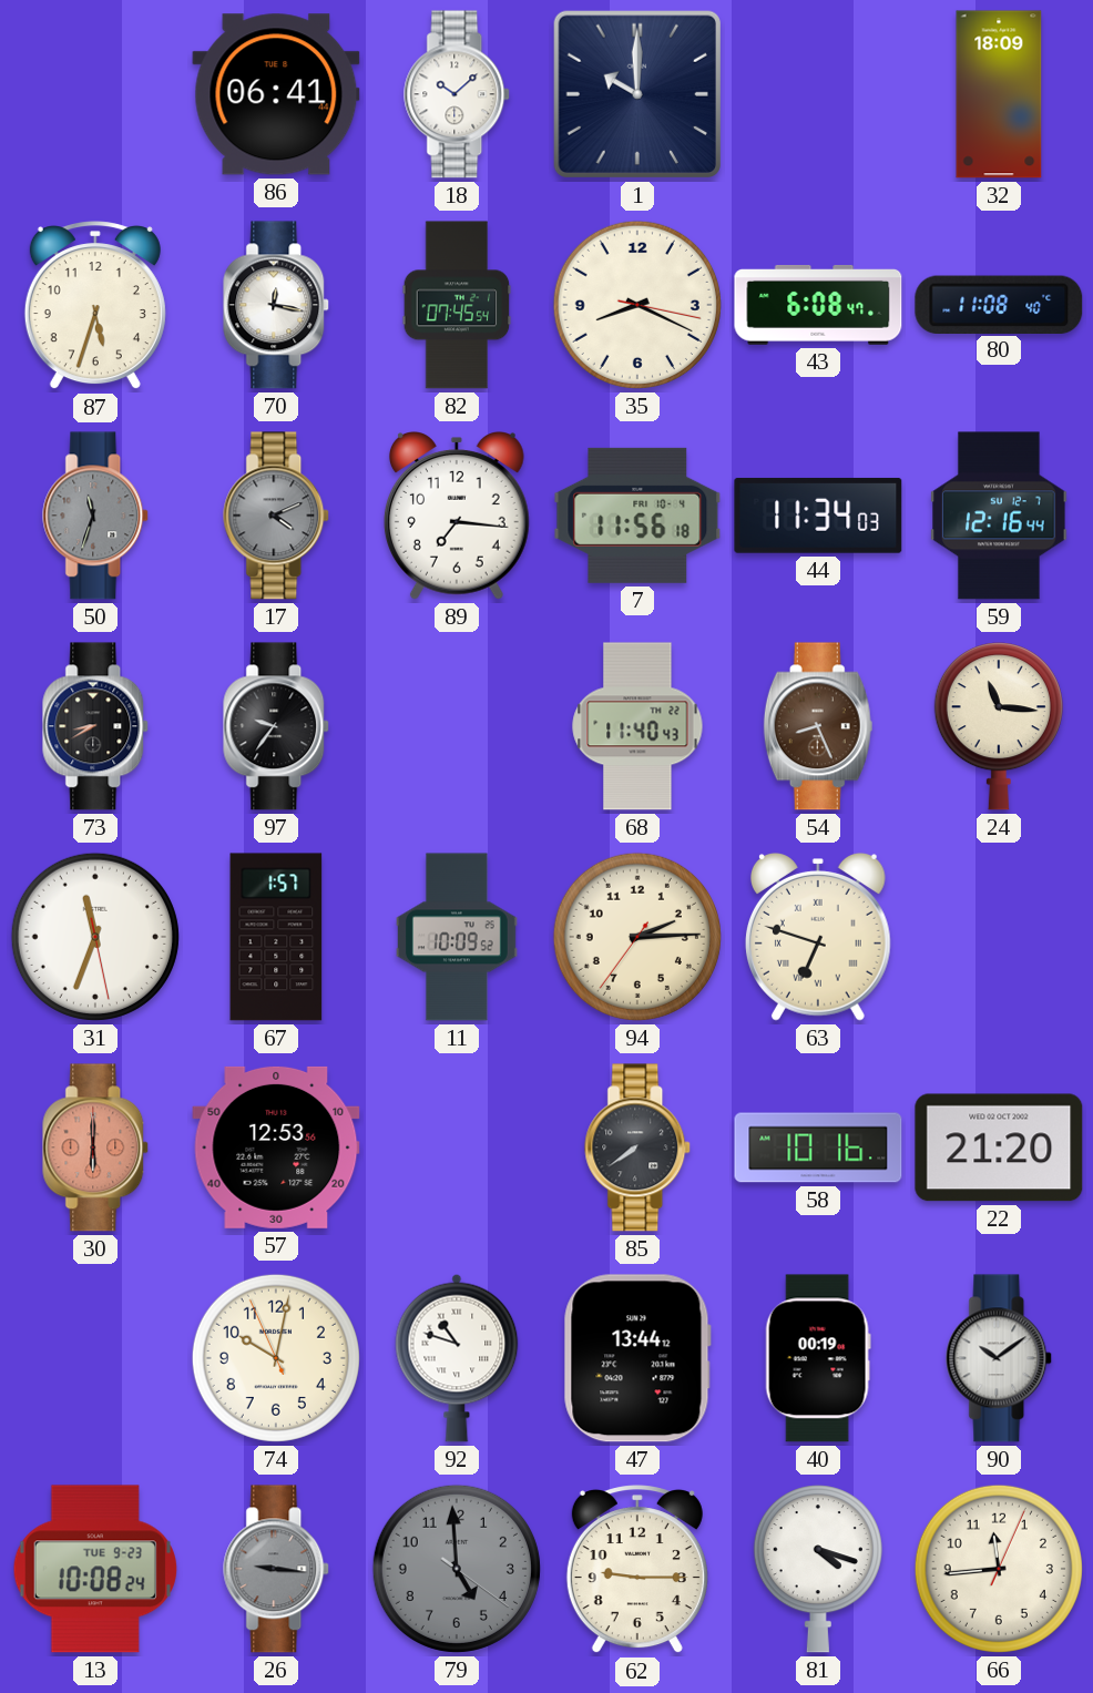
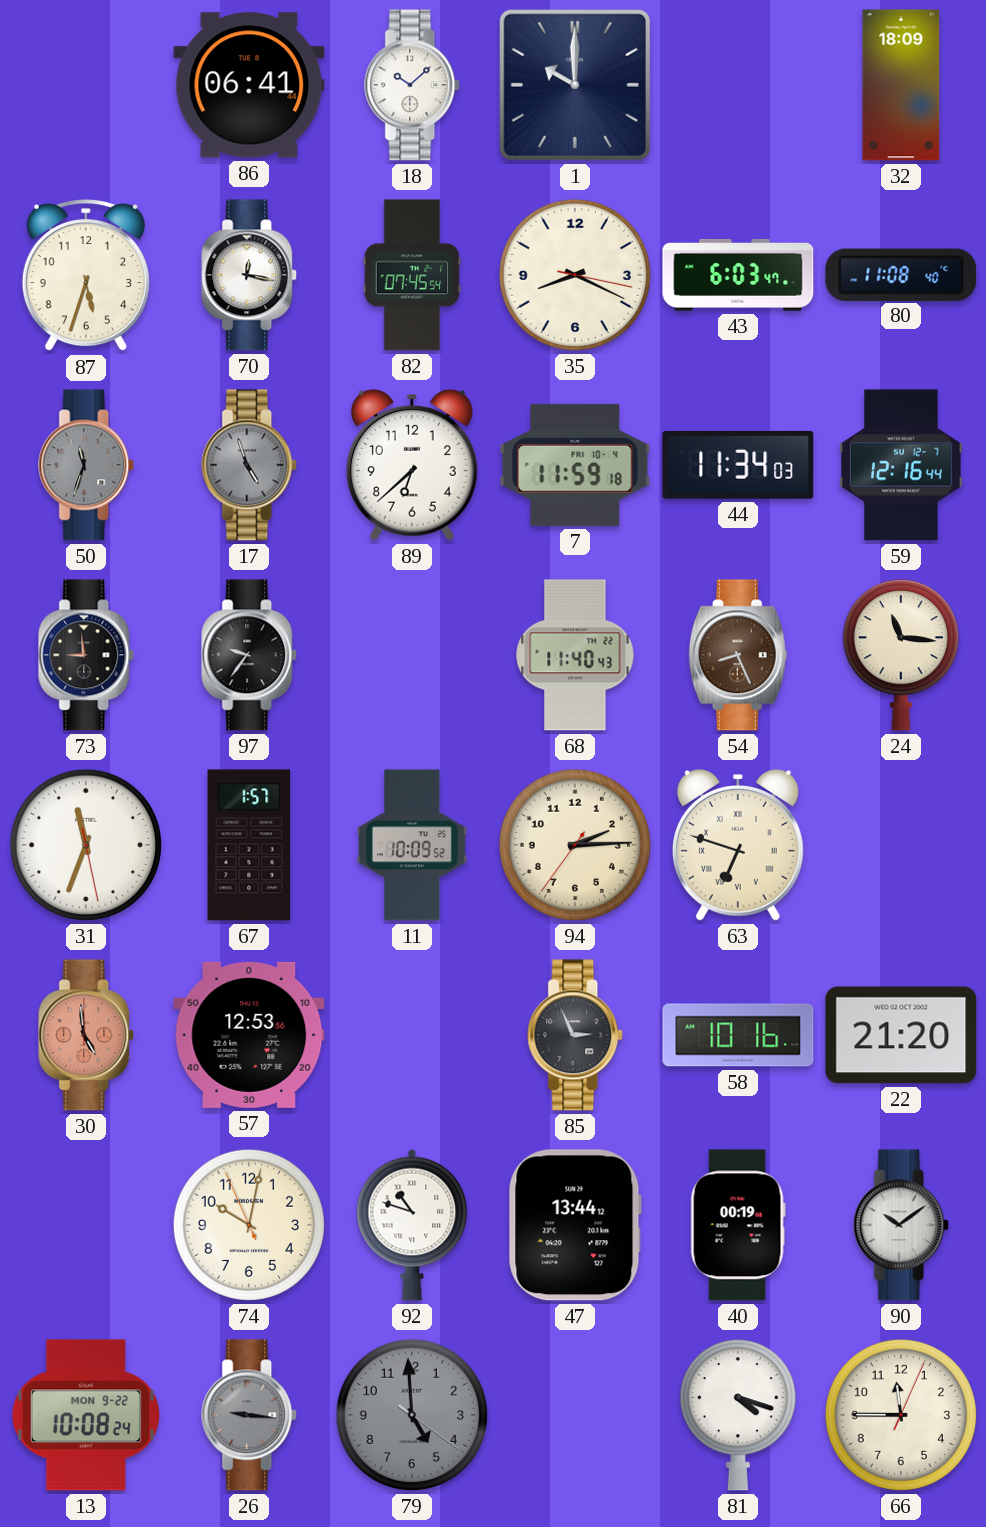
43: 6:08 -> 6:03 (738, 275)
17: 4:11 -> 4:57 (250, 465)
89: 7:16 -> 6:38 (412, 466)
7: 11:56 -> 11:59 (575, 465)
73: 8:40 -> 8:59 (87, 655)
30: 6:00 -> 4:59 (87, 1035)
85: 7:39 -> 2:56 (576, 1035)
13 date: TUE 9-23 -> MON 9-22 (86, 1415)
62: 9:15 -> none (637, 1570)
66: 11:44 -> 11:45 (901, 1415)
